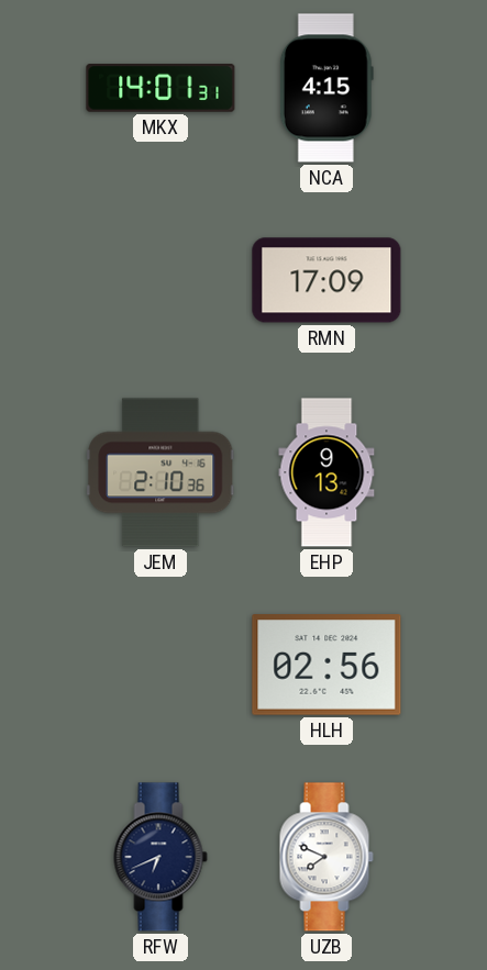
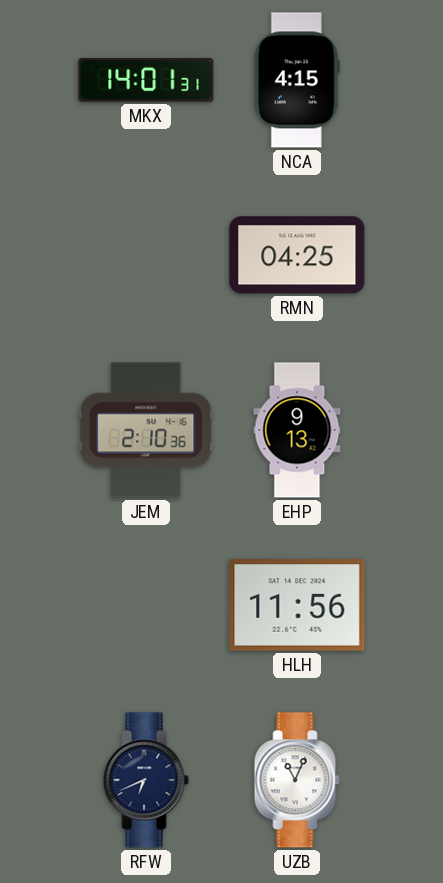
RMN: 17:09 -> 04:25 (297, 255)
HLH: 02:56 -> 11:56 (297, 605)
UZB: 7:49 -> 11:04 (297, 780)
